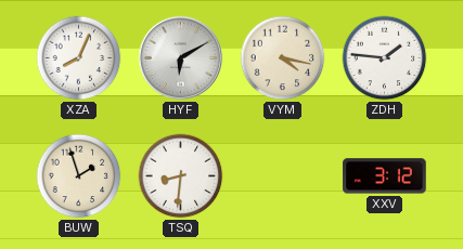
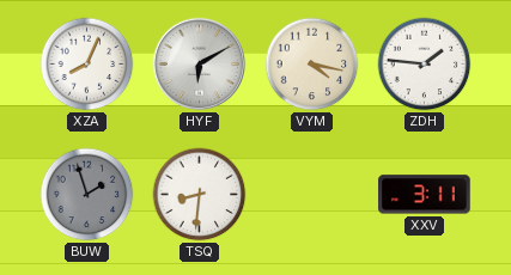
BUW dial: cream -> grey (87, 195)
XXV: 3:12 -> 3:11 (425, 195)
